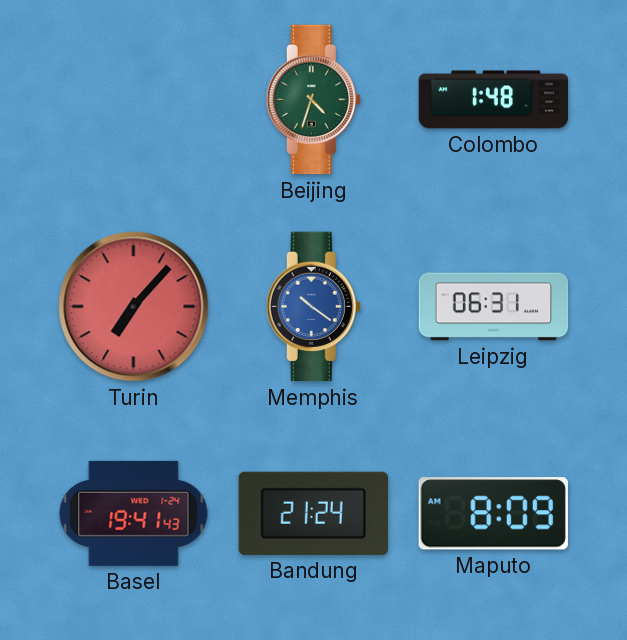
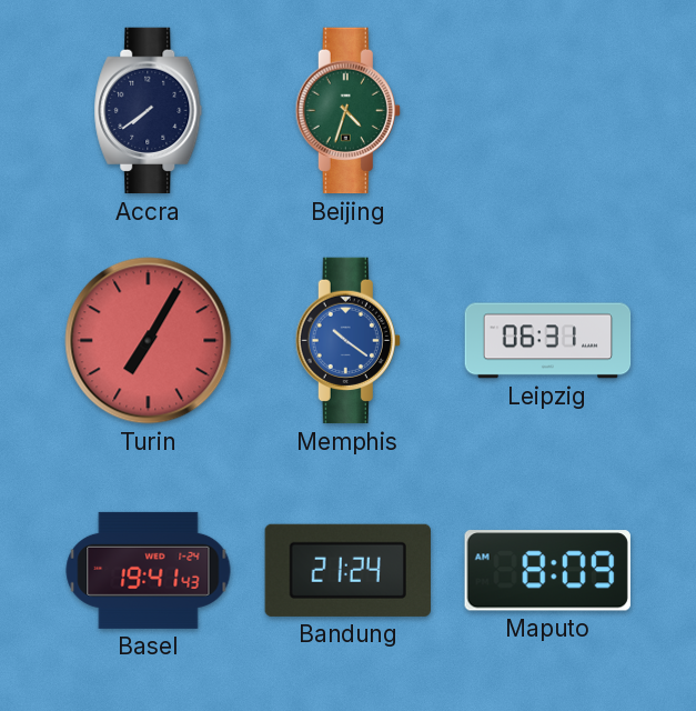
Accra: none -> 7:39 (149, 111)
Colombo: 1:48 -> none (494, 100)
Turin: 7:07 -> 7:05 (149, 341)
